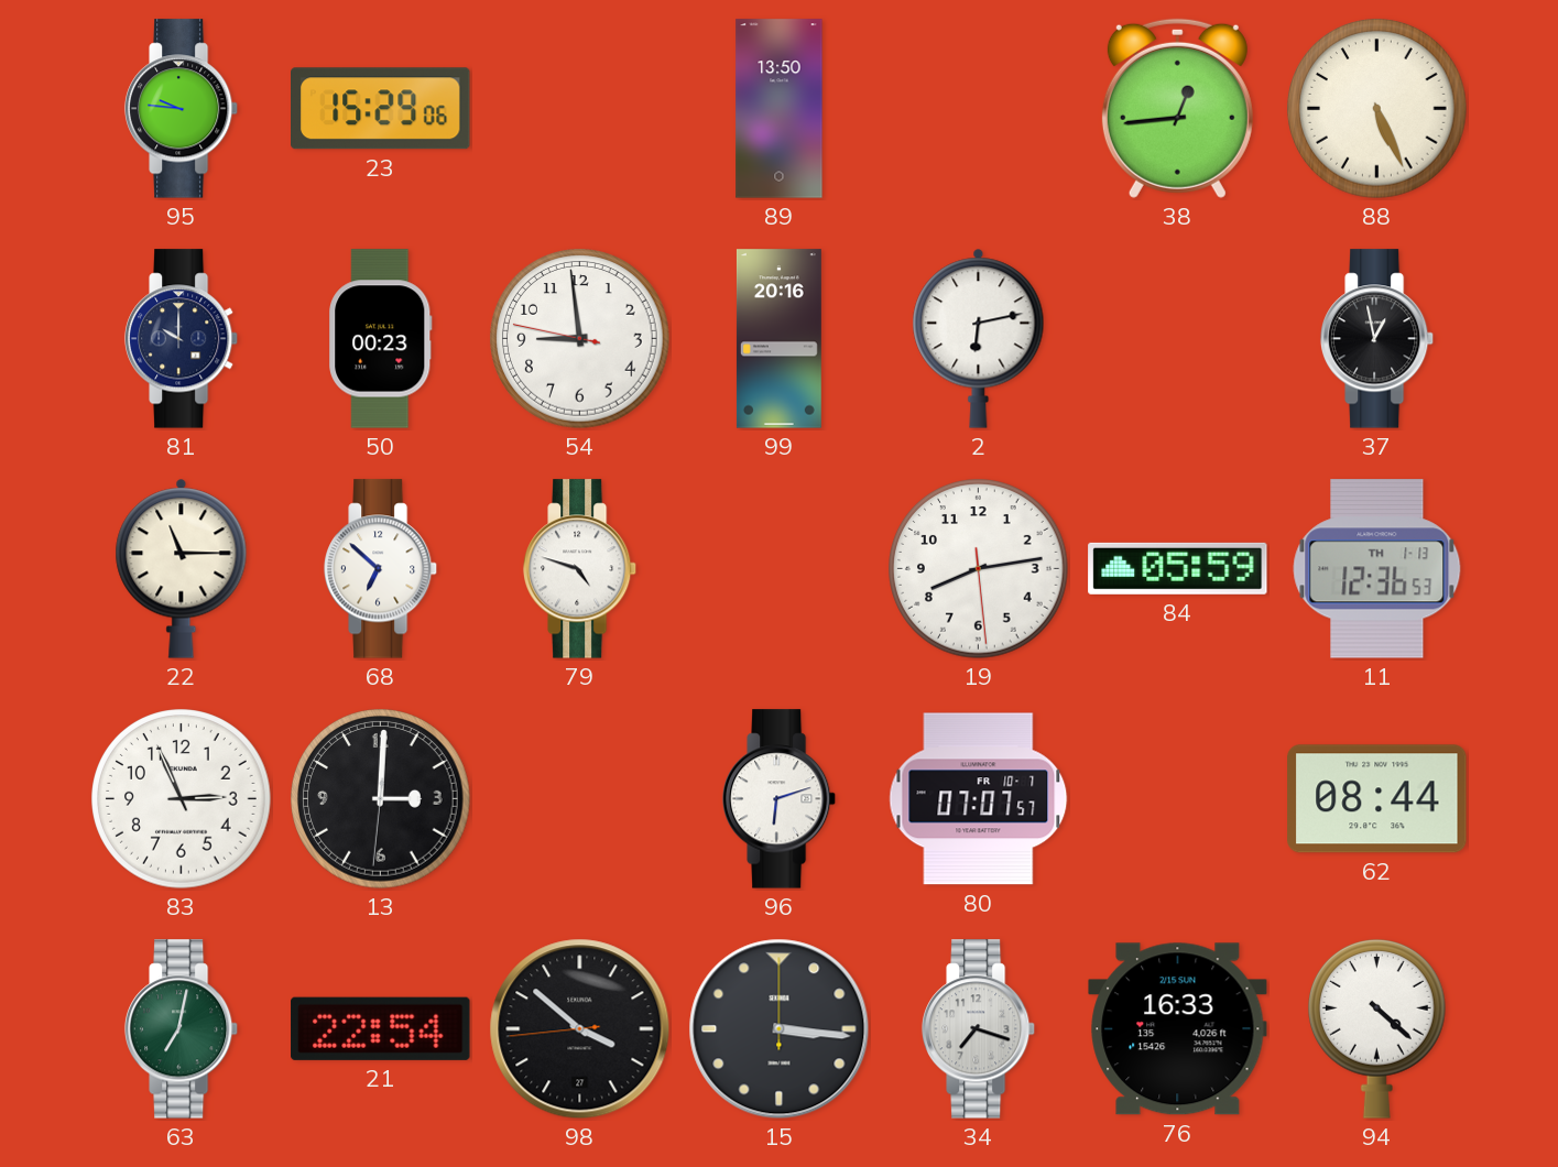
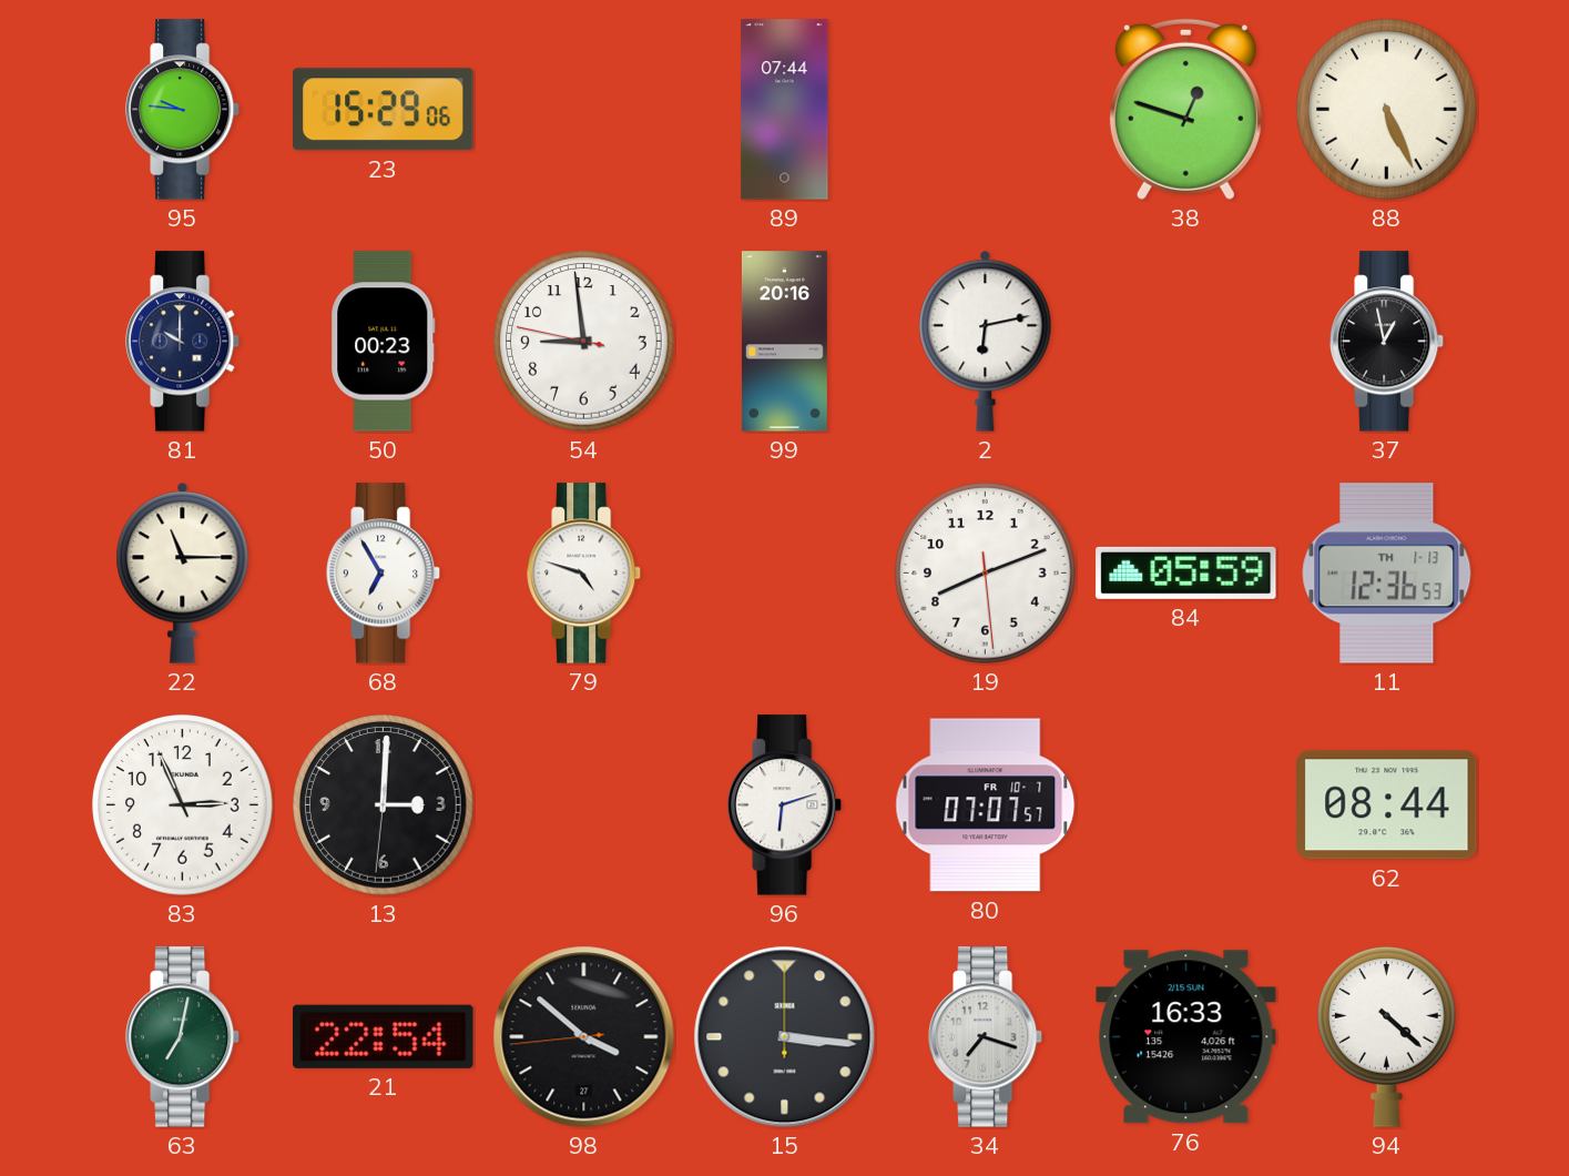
89: 13:50 -> 07:44 (785, 110)
38: 12:44 -> 12:48 (1185, 109)
68: 6:52 -> 6:55 (384, 574)
19: 8:13 -> 8:11 (986, 574)
